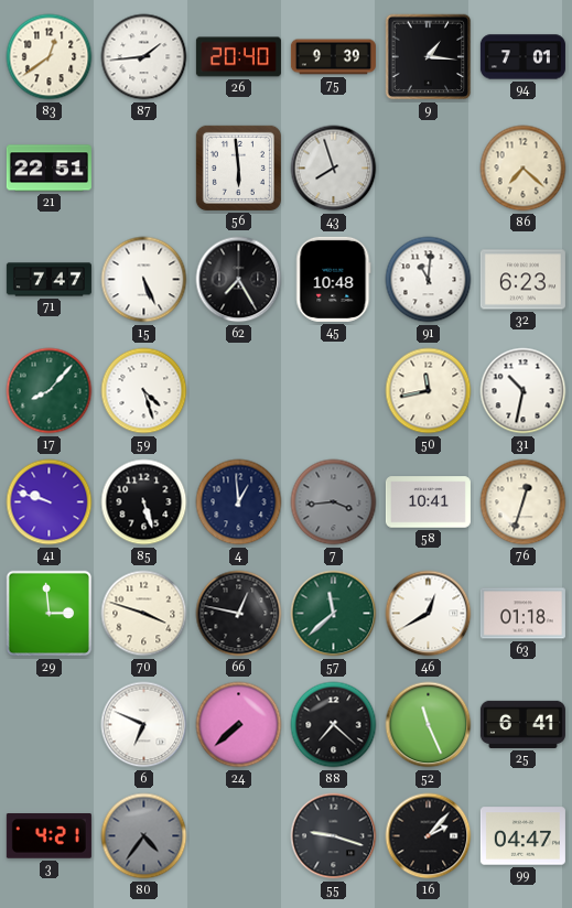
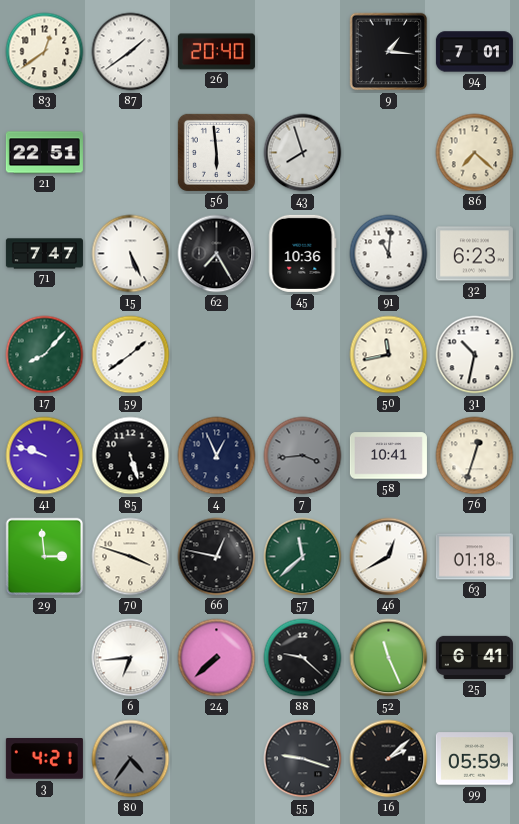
87: 1:44 -> 1:39 (131, 52)
75: 9:39 -> none (333, 57)
45: 10:48 -> 10:36 (303, 253)
59: 4:27 -> 1:39 (131, 355)
4: 12:59 -> 12:56 (217, 456)
6: 6:49 -> 6:44 (131, 658)
88: 7:22 -> 9:22 (303, 658)
16: 2:07 -> 2:08 (389, 759)
99: 04:47 -> 05:59 (474, 759)
